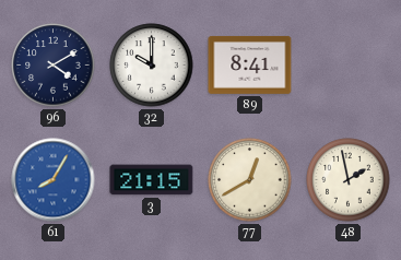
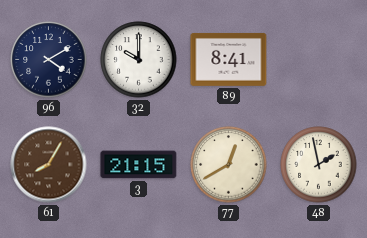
61 dial: blue -> brown (49, 165)
